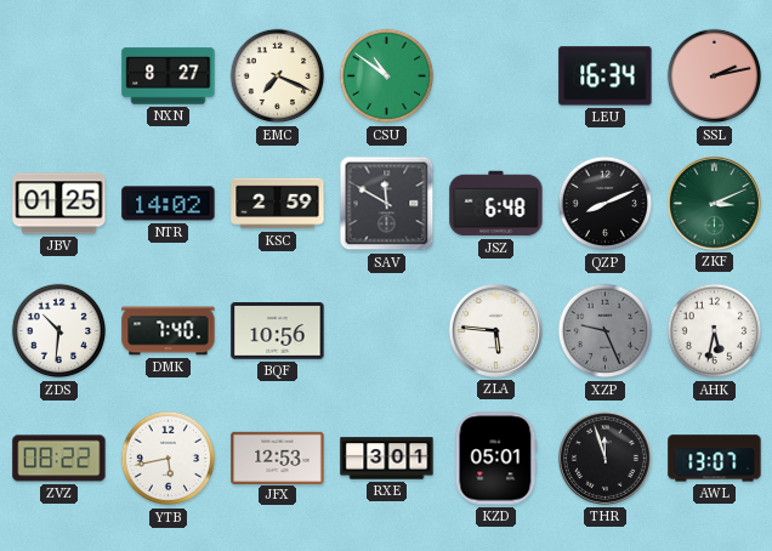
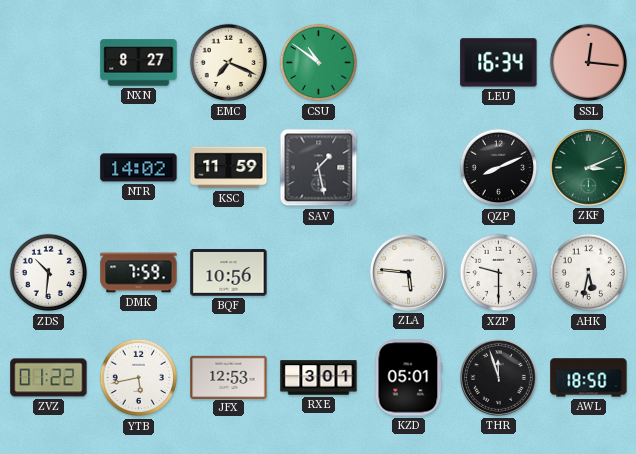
SSL: 2:13 -> 12:16 (589, 63)
JBV: 01:25 -> none (59, 204)
KSC: 2:59 -> 11:59 (229, 168)
SAV: 11:50 -> 1:28 (319, 168)
JSZ: 6:48 -> none (496, 204)
DMK: 7:40 -> 7:59 (139, 273)
XZP: 9:26 -> 9:30 (499, 273)
XZP dial: grey -> white (499, 273)
ZVZ: 08:22 -> 01:22 (49, 378)
AWL: 13:07 -> 18:50 (589, 378)
